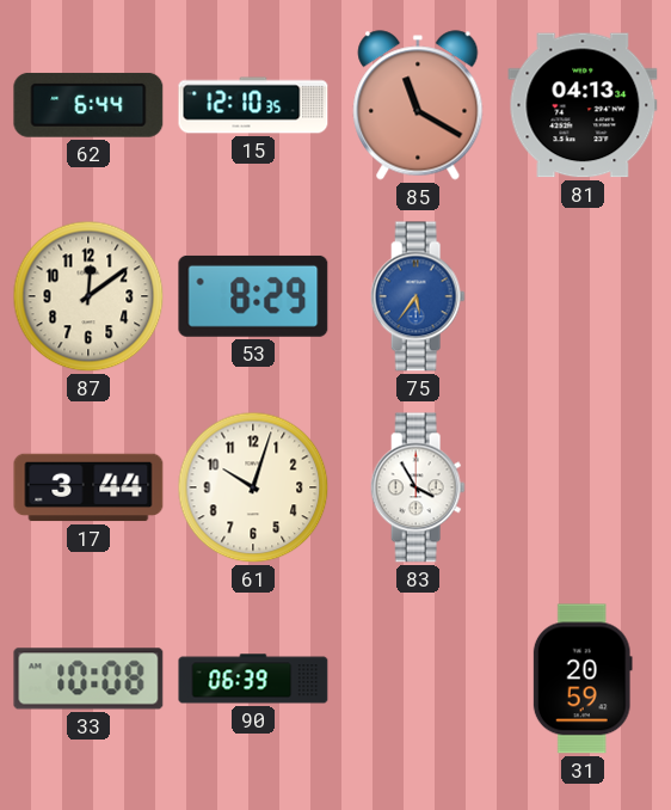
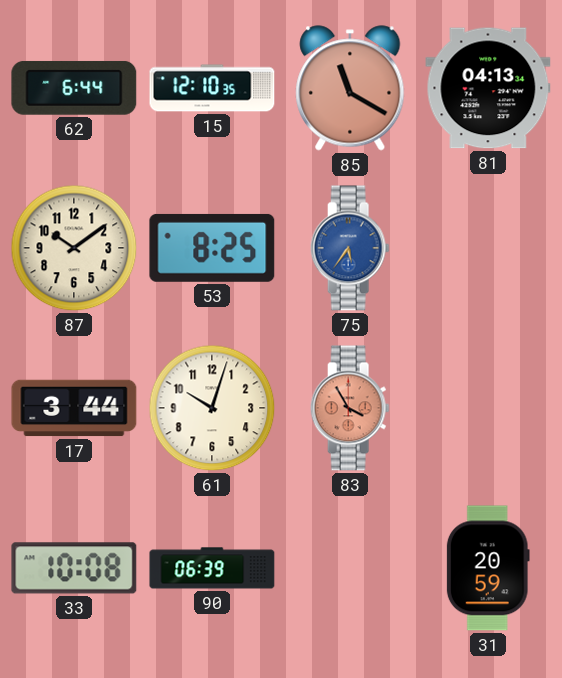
87: 12:09 -> 10:09 (74, 248)
53: 8:29 -> 8:25 (212, 248)
83 dial: white -> salmon (350, 408)
